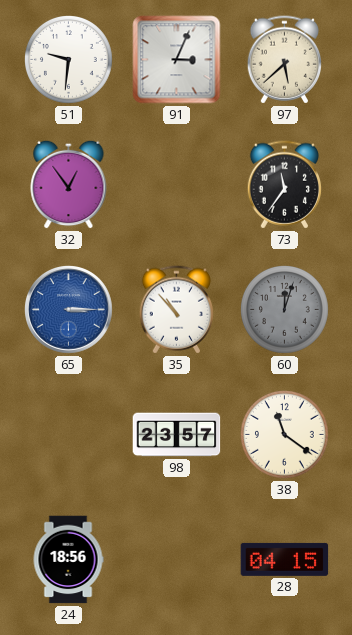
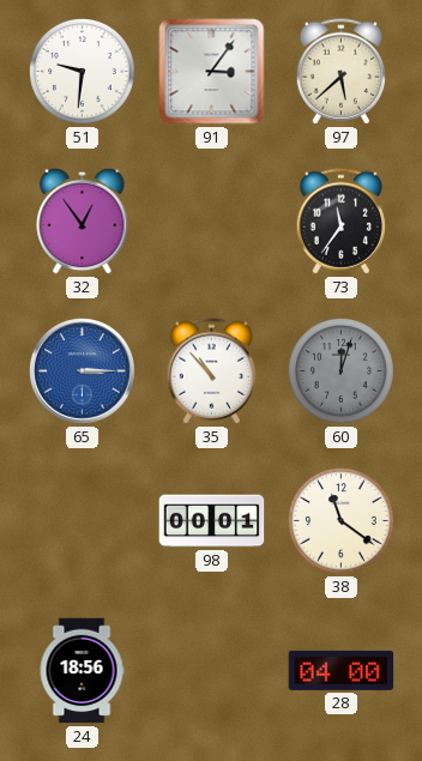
91: 3:04 -> 3:06 (212, 72)
98: 23:57 -> 00:01 (212, 521)
28: 04:15 -> 04:00 (342, 670)
